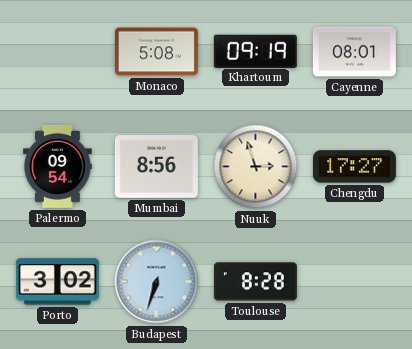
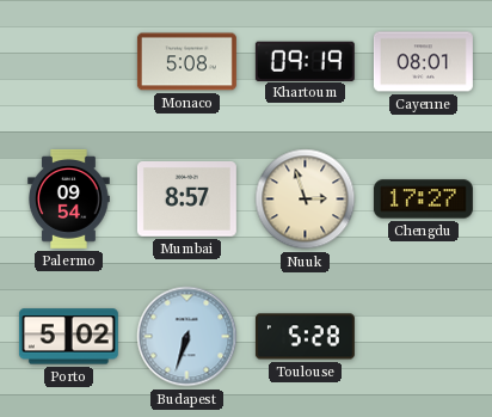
Mumbai: 8:56 -> 8:57 (186, 200)
Porto: 3:02 -> 5:02 (68, 337)
Toulouse: 8:28 -> 5:28 (305, 337)
